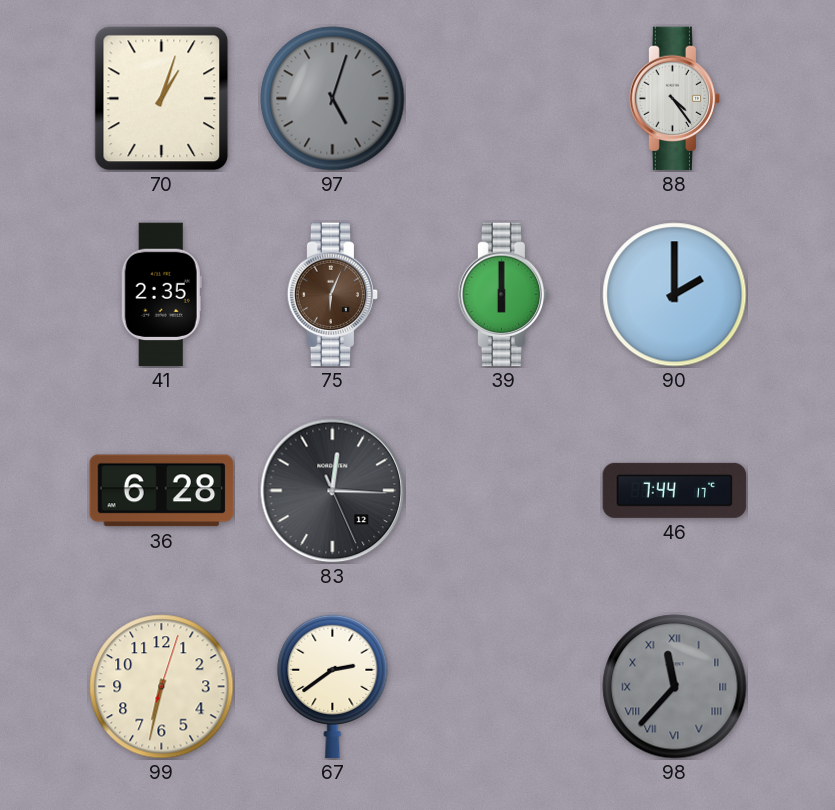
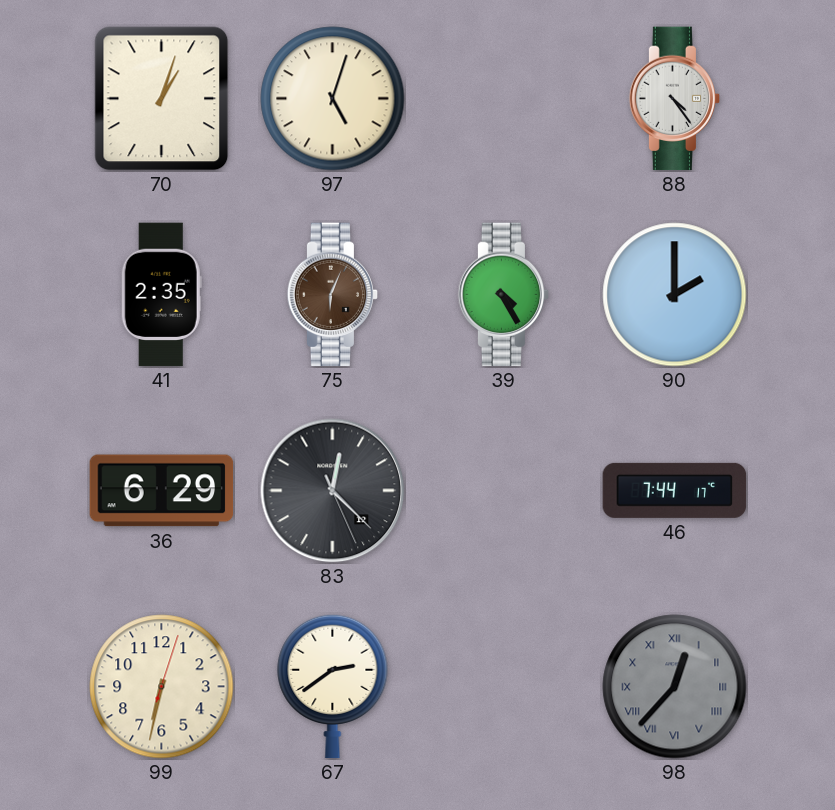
97 dial: grey -> cream (333, 99)
39: 6:00 -> 4:25 (504, 295)
36: 6:28 -> 6:29 (162, 491)
83: 12:15 -> 12:22 (333, 491)
98: 11:37 -> 12:37 (675, 687)
